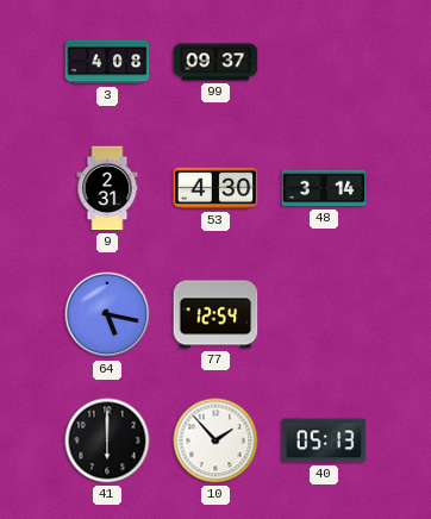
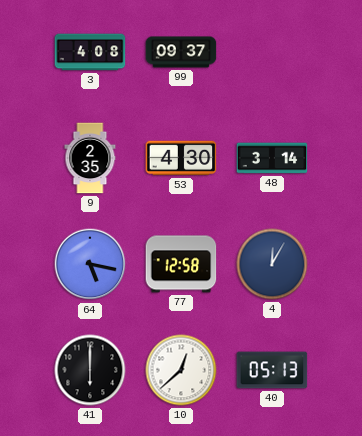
9: 2:31 -> 2:35 (90, 158)
77: 12:54 -> 12:58 (181, 264)
4: none -> 12:05 (272, 264)
10: 1:53 -> 12:38 (181, 370)
